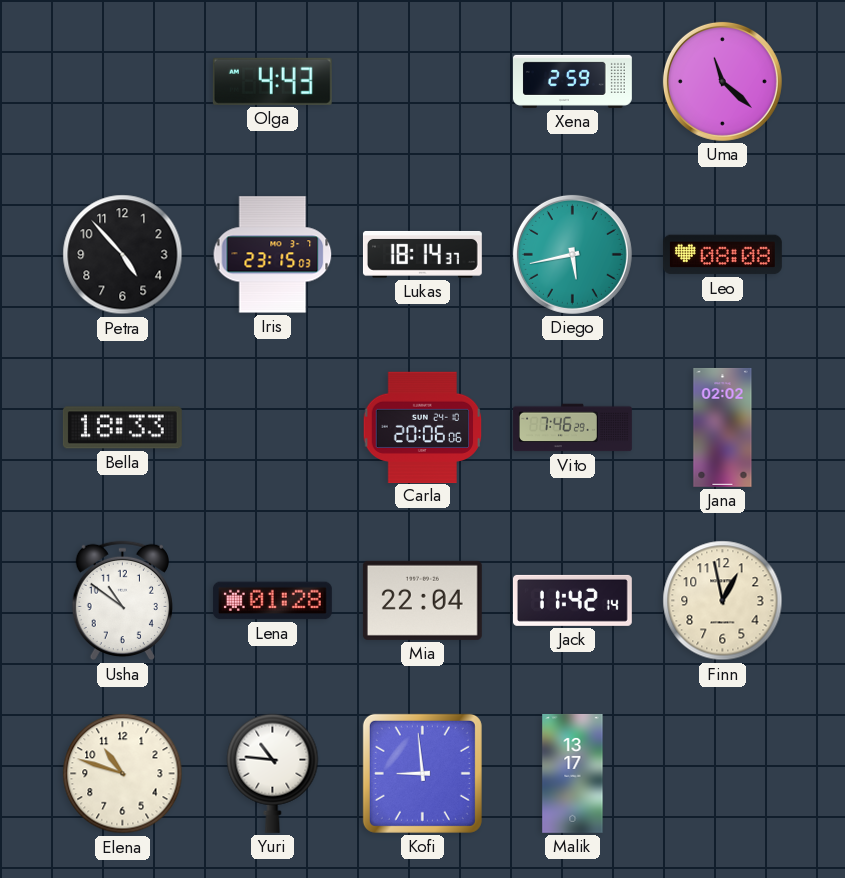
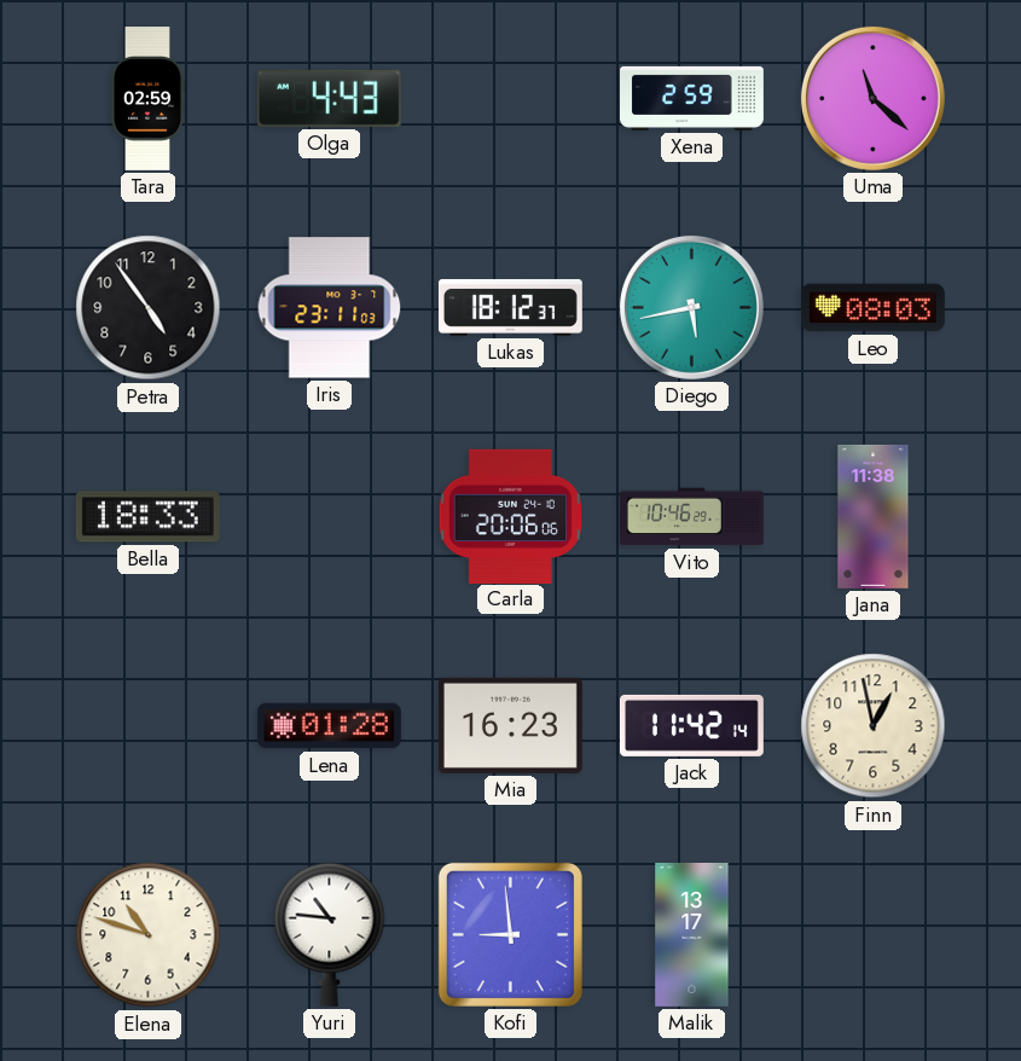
Tara: none -> 02:59 (147, 99)
Petra: 4:53 -> 4:54 (149, 308)
Iris: 23:15 -> 23:11 (330, 308)
Lukas: 18:14 -> 18:12 (510, 307)
Leo: 08:08 -> 08:03 (872, 308)
Vito: 7:46 -> 10:46 (691, 517)
Jana: 02:02 -> 11:38 (874, 516)
Usha: 10:51 -> none (122, 601)
Mia: 22:04 -> 16:23 (510, 725)
